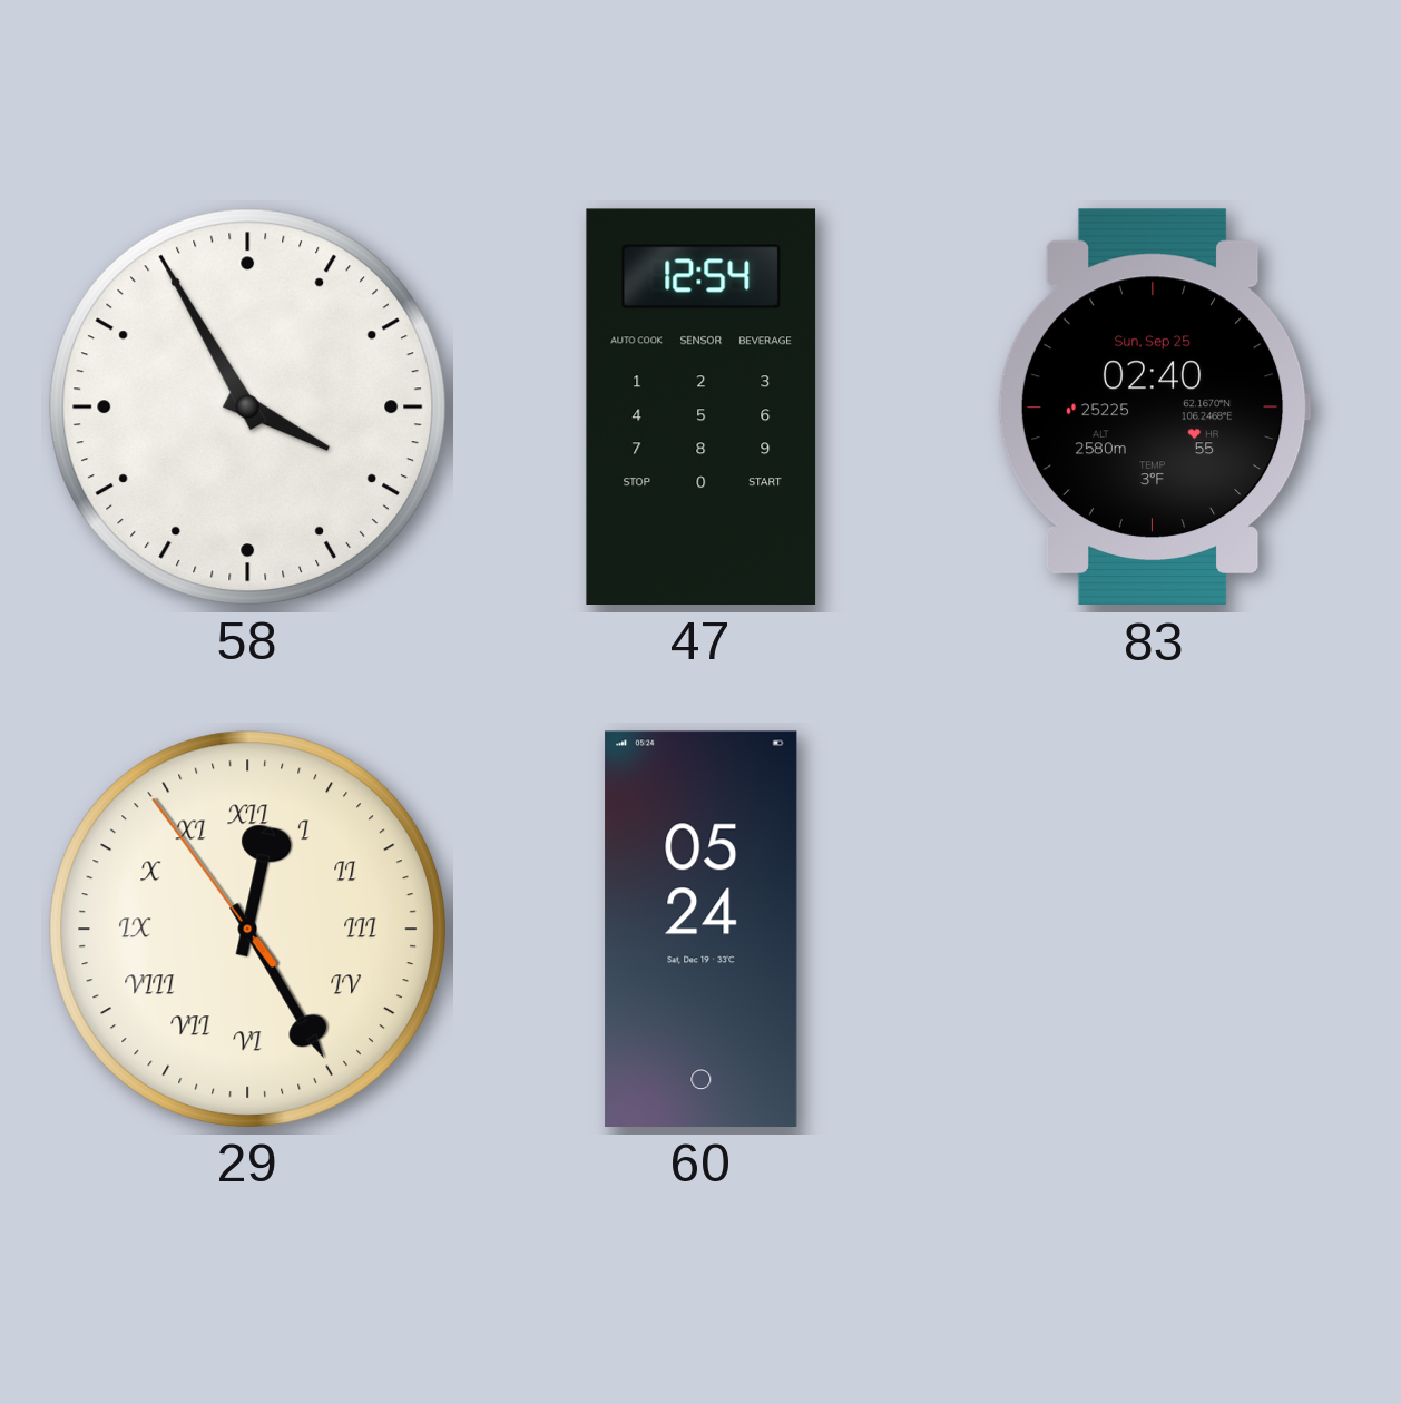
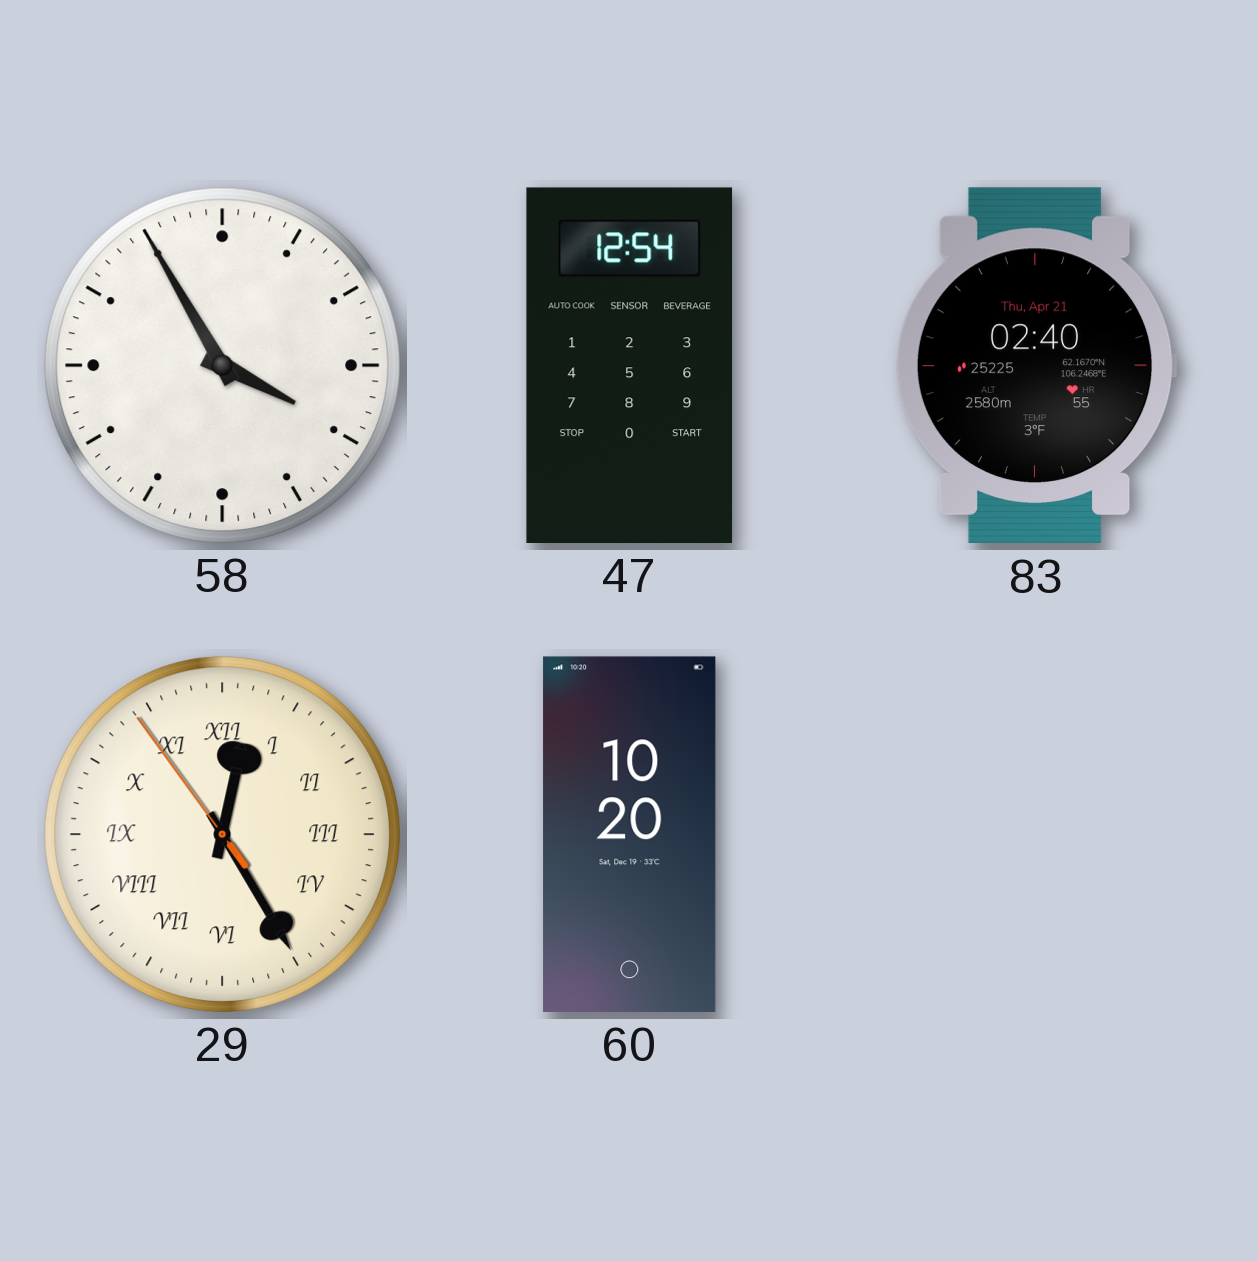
83 date: Sun, Sep 25 -> Thu, Apr 21 (1036, 365)
60: 05:24 -> 10:20 (630, 834)
